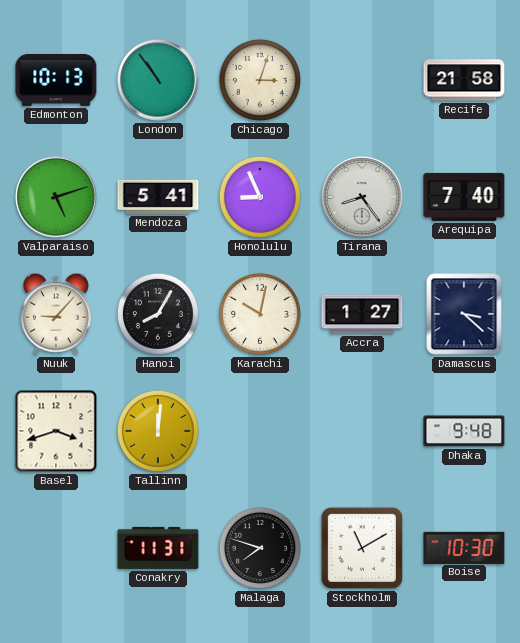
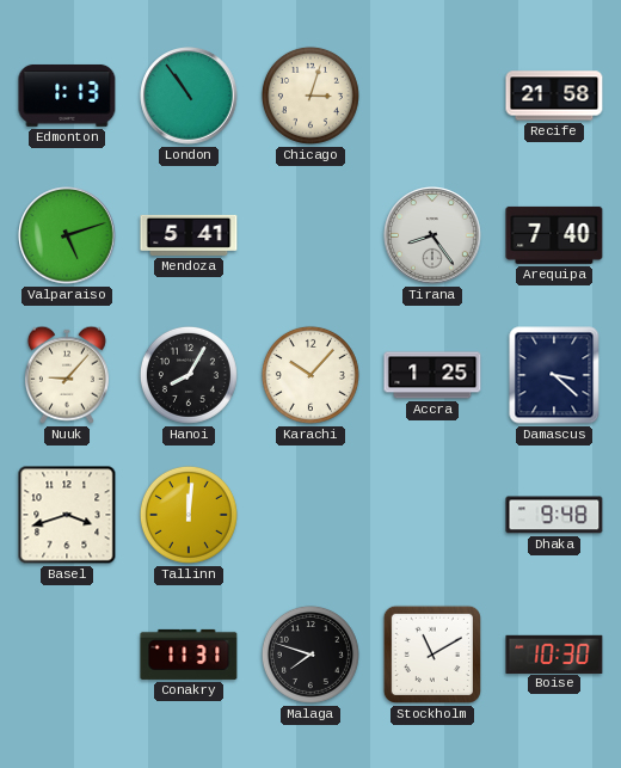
Edmonton: 10:13 -> 1:13 (67, 96)
Honolulu: 8:56 -> none (260, 197)
Karachi: 10:02 -> 10:07 (310, 375)
Accra: 1:27 -> 1:25 (432, 375)
